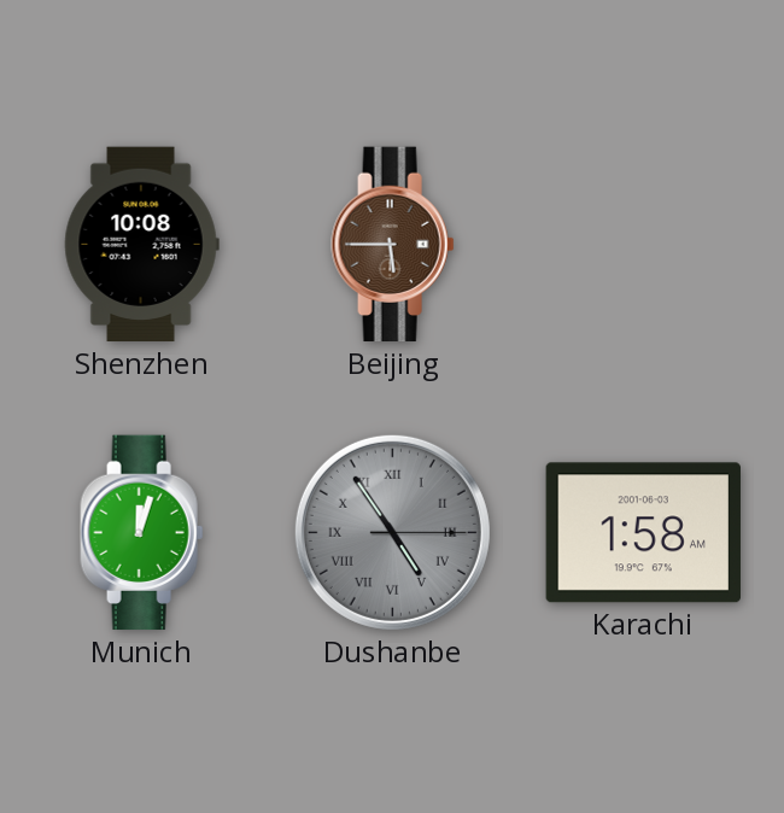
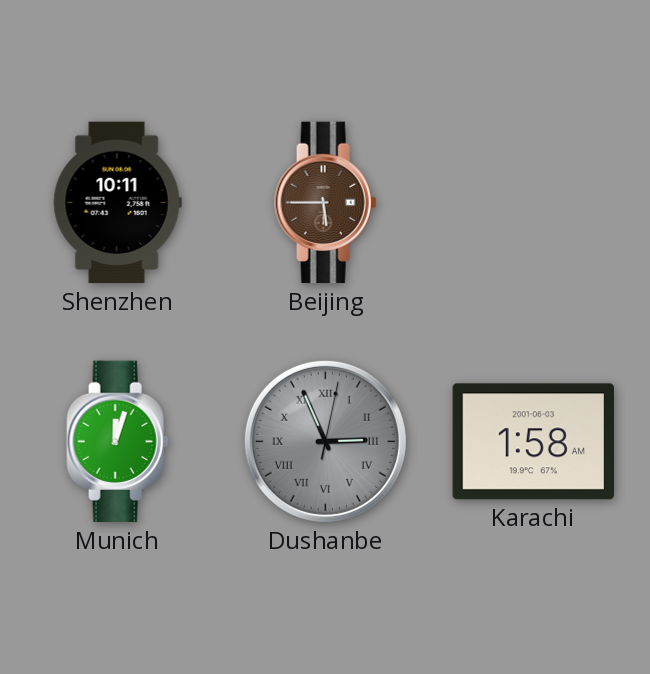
Shenzhen: 10:08 -> 10:11 (117, 203)
Dushanbe: 4:54 -> 2:56 (325, 441)
